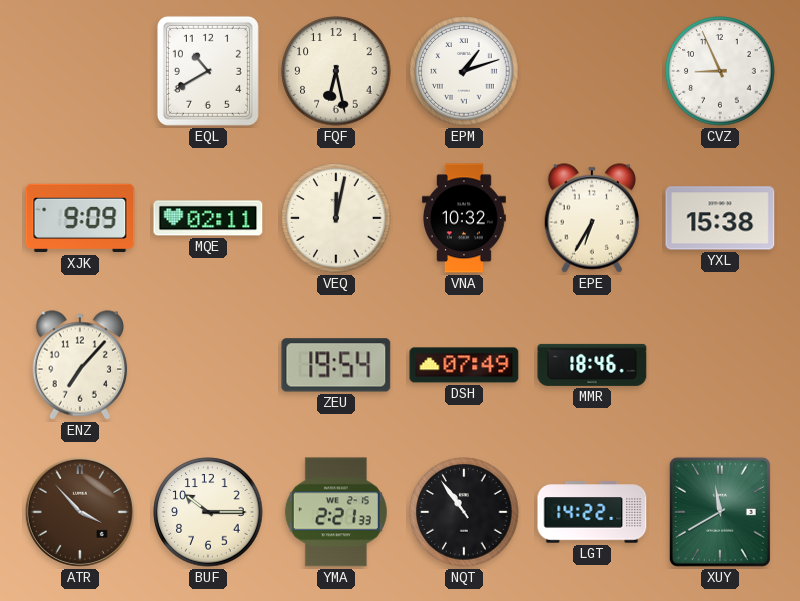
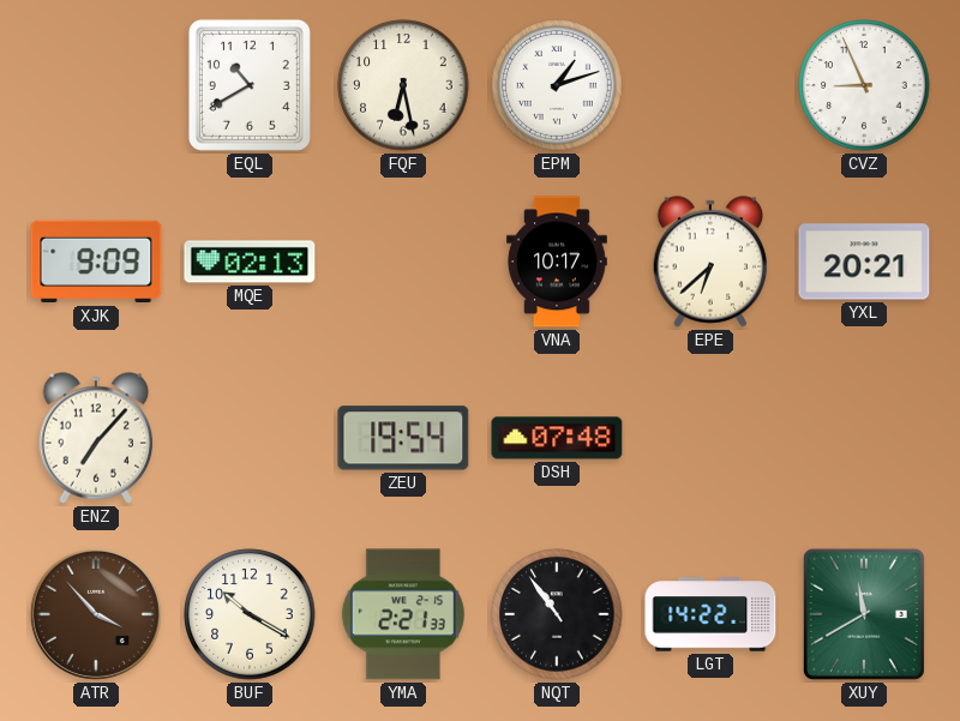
MQE: 02:11 -> 02:13 (250, 262)
VEQ: 12:02 -> none (336, 218)
VNA: 10:32 -> 10:17 (557, 262)
EPE: 6:35 -> 6:38 (710, 262)
YXL: 15:38 -> 20:21 (864, 262)
DSH: 07:49 -> 07:48 (557, 438)
MMR: 18:46 -> none (592, 365)
BUF: 10:15 -> 10:20 (250, 614)
